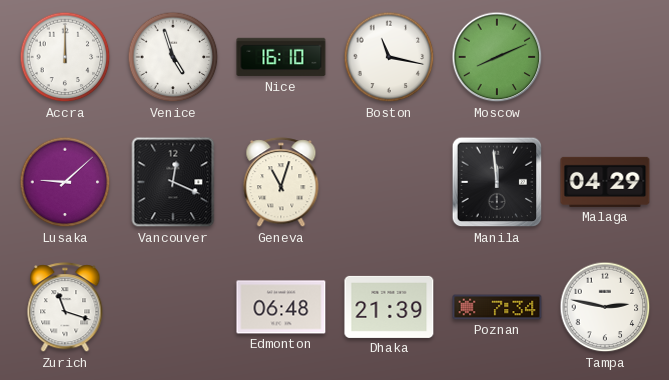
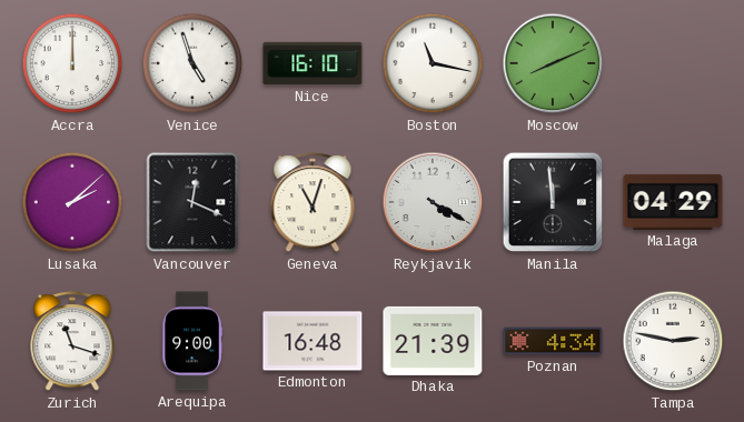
Lusaka: 9:08 -> 2:08 (72, 202)
Reykjavik: none -> 4:20 (433, 202)
Arequipa: none -> 9:00 (192, 341)
Edmonton: 06:48 -> 16:48 (313, 341)
Poznan: 7:34 -> 4:34 (553, 341)
